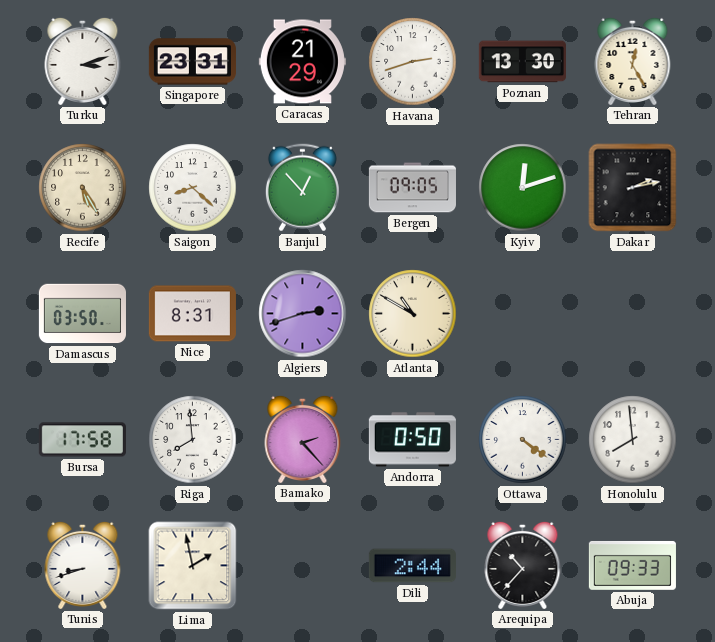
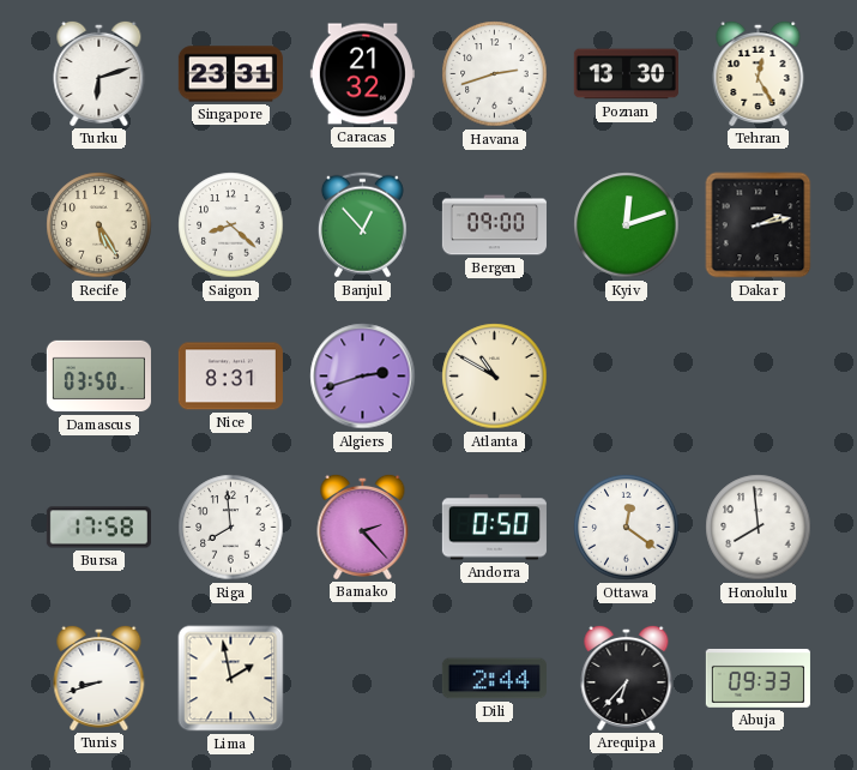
Turku: 3:12 -> 6:12 (99, 73)
Caracas: 21:29 -> 21:32 (362, 74)
Bergen: 09:05 -> 09:00 (494, 225)
Ottawa: 4:21 -> 12:21 (627, 528)
Arequipa: 10:37 -> 6:37 (627, 678)
